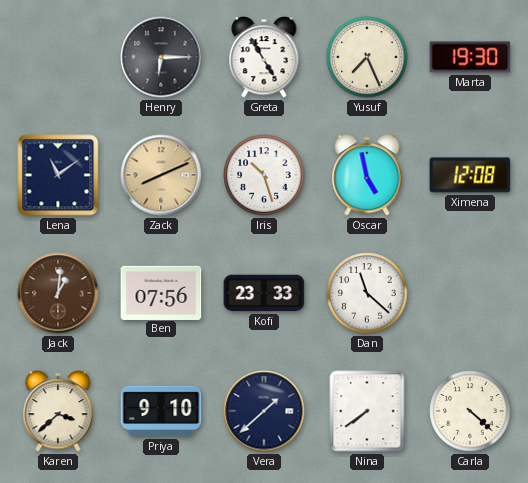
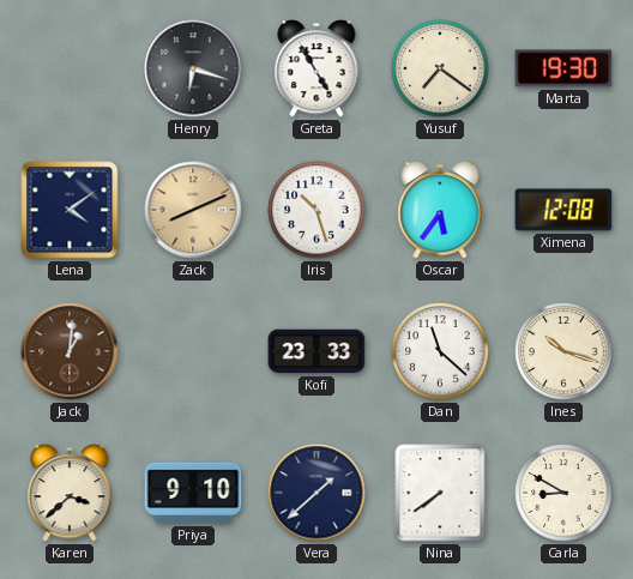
Henry: 6:15 -> 6:18 (193, 68)
Yusuf: 7:26 -> 7:21 (440, 68)
Lena: 11:09 -> 4:09 (70, 210)
Oscar: 4:58 -> 5:36 (440, 210)
Ben: 07:56 -> none (161, 292)
Ines: none -> 10:18 (563, 351)
Carla: 4:22 -> 8:50 (563, 493)
